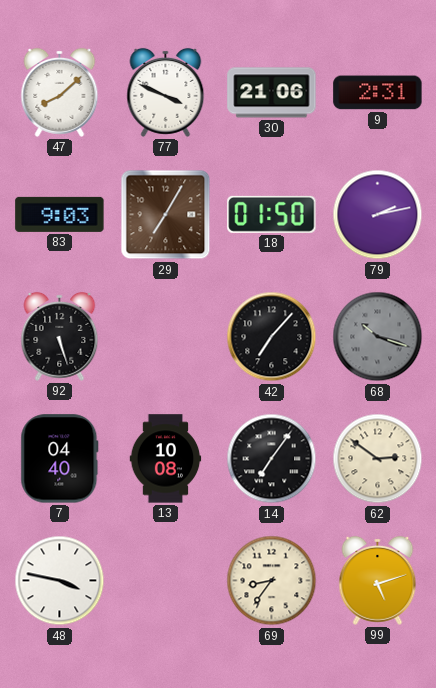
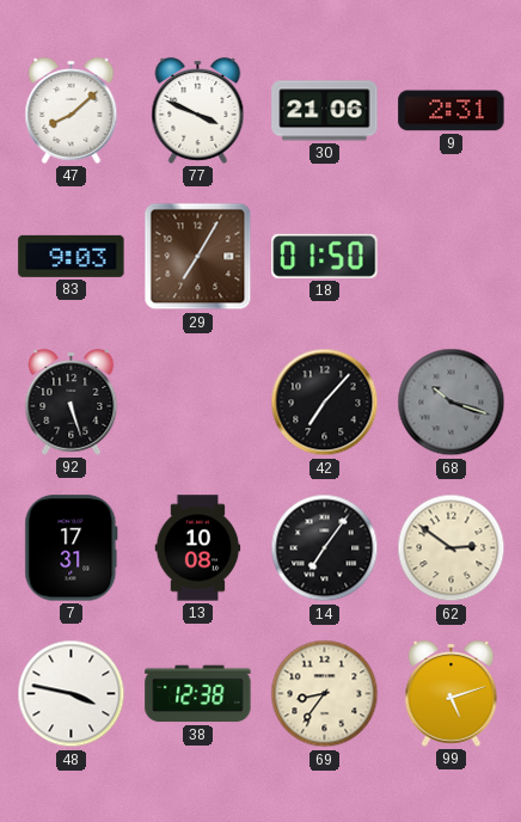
79: 2:13 -> none (378, 215)
7: 04:40 -> 17:31 (72, 548)
38: none -> 12:38 (198, 694)
